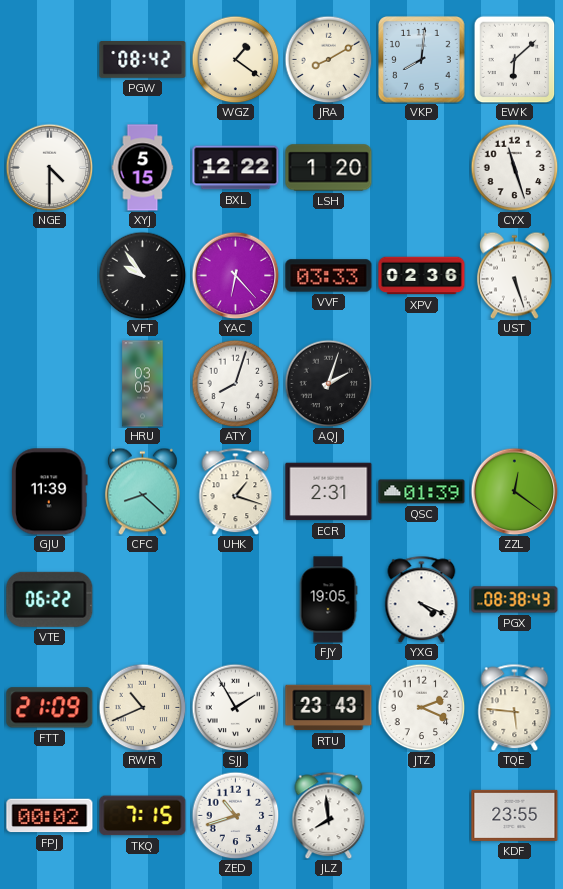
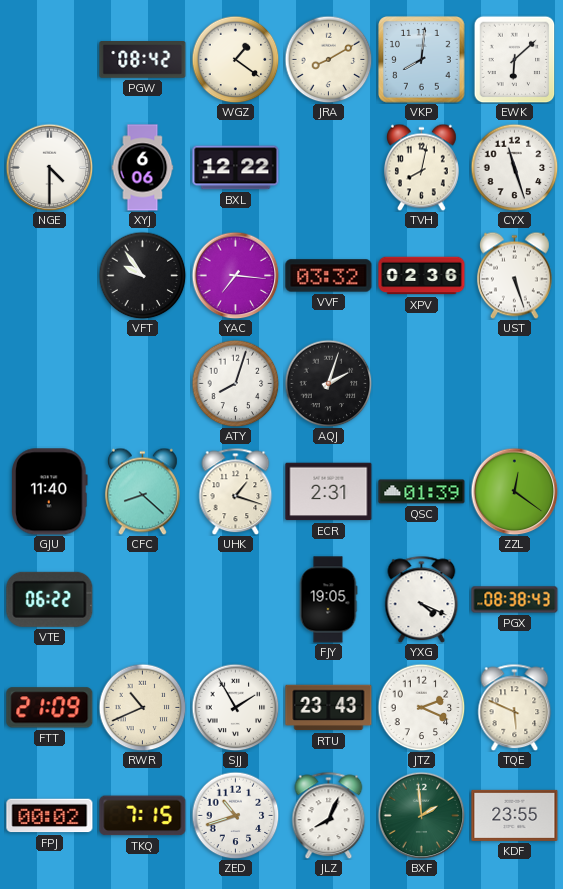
XYJ: 5:15 -> 6:06 (143, 168)
LSH: 1:20 -> none (329, 168)
TVH: none -> 8:02 (421, 167)
YAC: 6:23 -> 7:16 (235, 275)
VVF: 03:33 -> 03:32 (329, 276)
HRU: 03:05 -> none (143, 384)
GJU: 11:39 -> 11:40 (50, 492)
TQE: 5:46 -> 5:49 (515, 707)
JLZ: 7:59 -> 8:04 (329, 815)
BXF: none -> 1:59 (421, 815)
